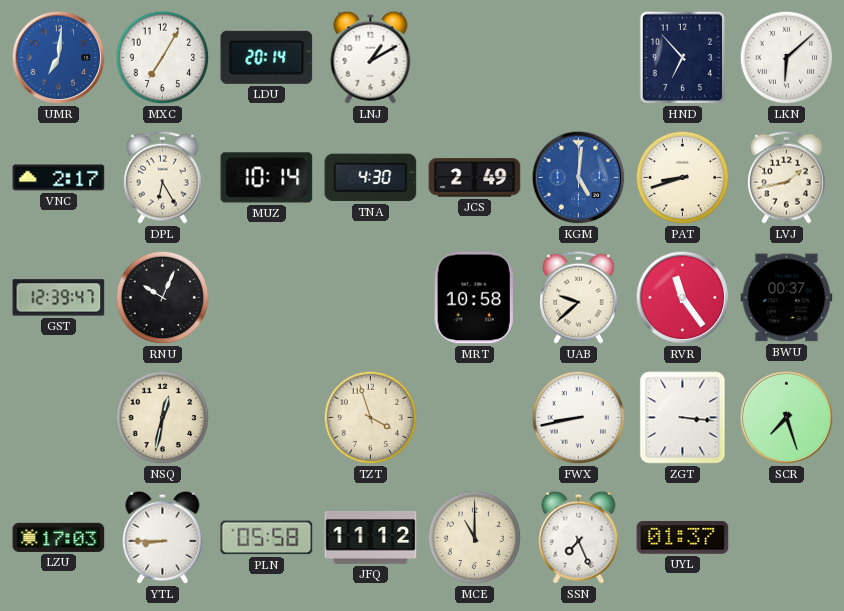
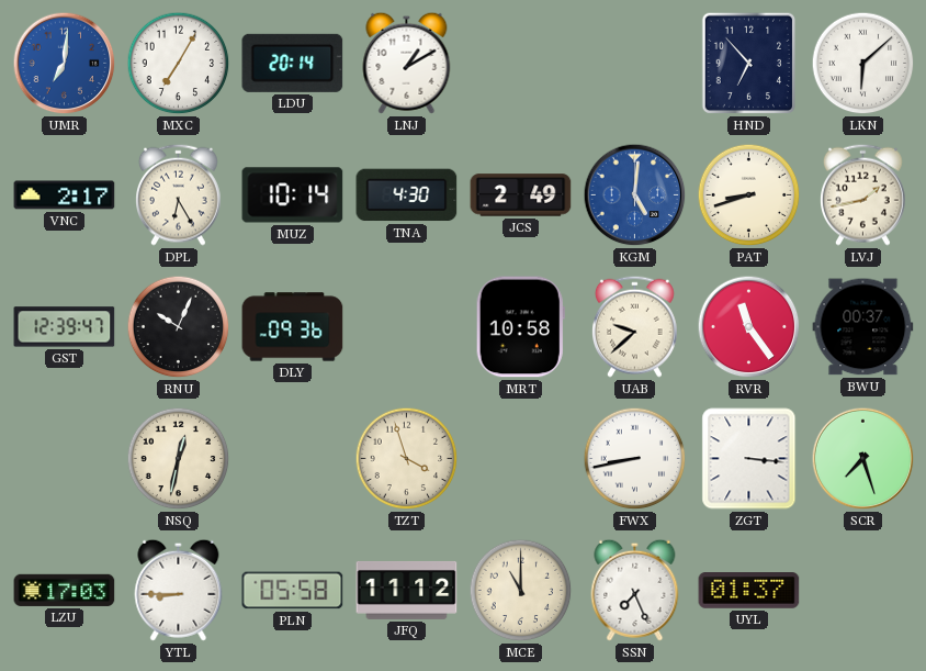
DLY: none -> 09:36 (293, 327)
